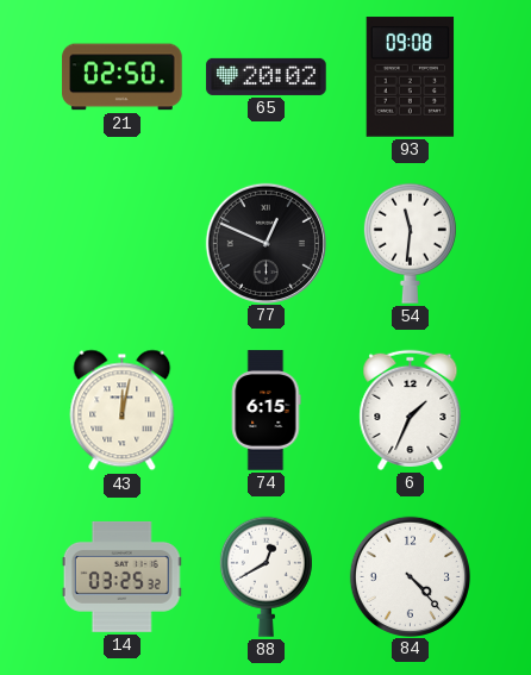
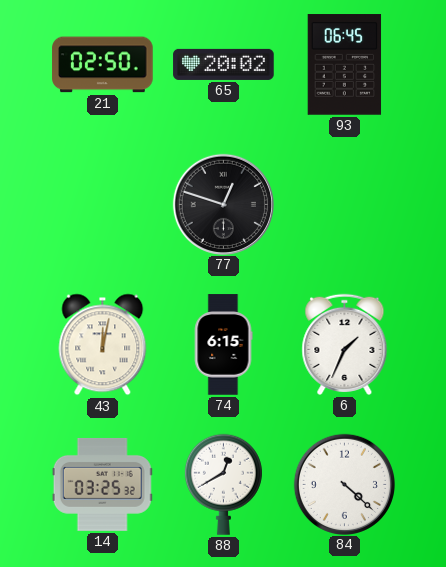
93: 09:08 -> 06:45 (345, 65)
77: 12:49 -> 12:48 (223, 204)
54: 11:31 -> none (410, 243)
84: 4:23 -> 4:22 (344, 484)
